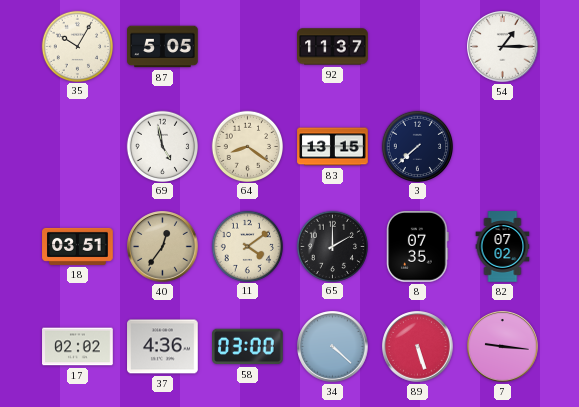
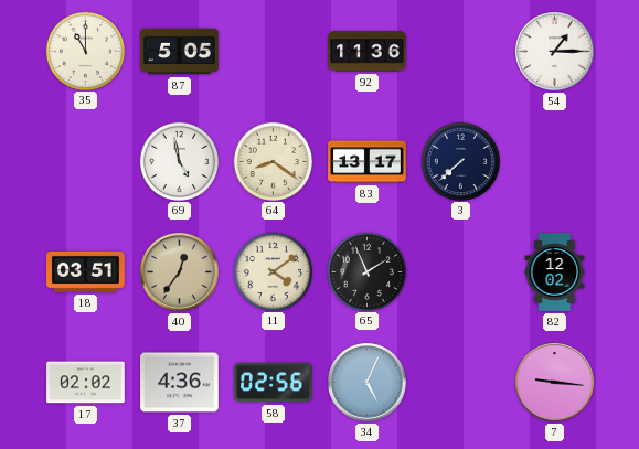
35: 10:05 -> 11:00 (85, 51)
92: 11:37 -> 11:36 (368, 52)
83: 13:15 -> 13:17 (368, 162)
65: 2:00 -> 1:56 (366, 271)
8: 07:35 -> none (418, 247)
82: 07:02 -> 12:02 (555, 272)
58: 03:00 -> 02:56 (274, 383)
34: 4:22 -> 5:04 (368, 383)
89: 5:27 -> none (418, 347)
